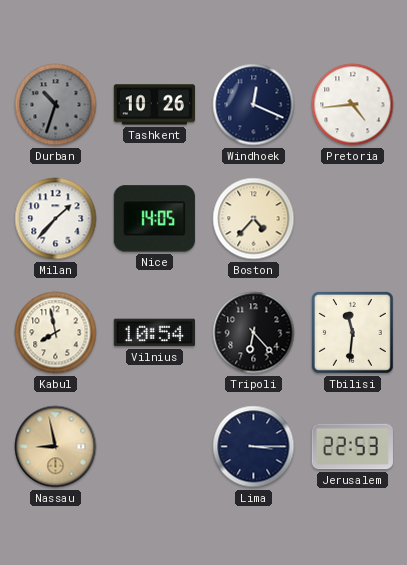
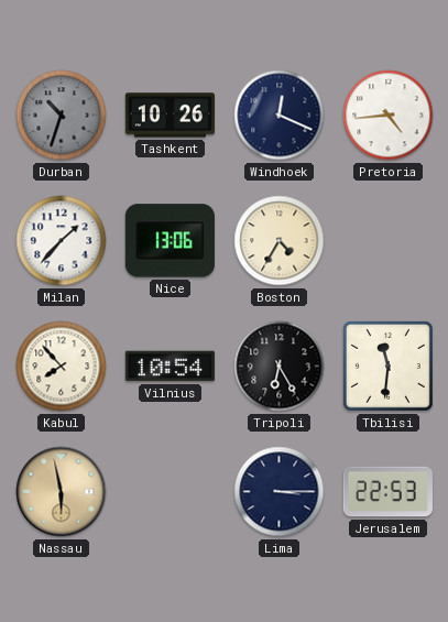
Nice: 14:05 -> 13:06 (170, 241)
Boston: 4:37 -> 4:35 (280, 241)
Kabul: 7:58 -> 7:53 (62, 367)
Tripoli: 6:23 -> 6:25 (280, 367)
Nassau: 8:58 -> 5:58 (62, 492)
